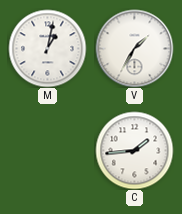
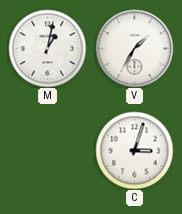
C: 1:44 -> 3:03 (134, 150)
